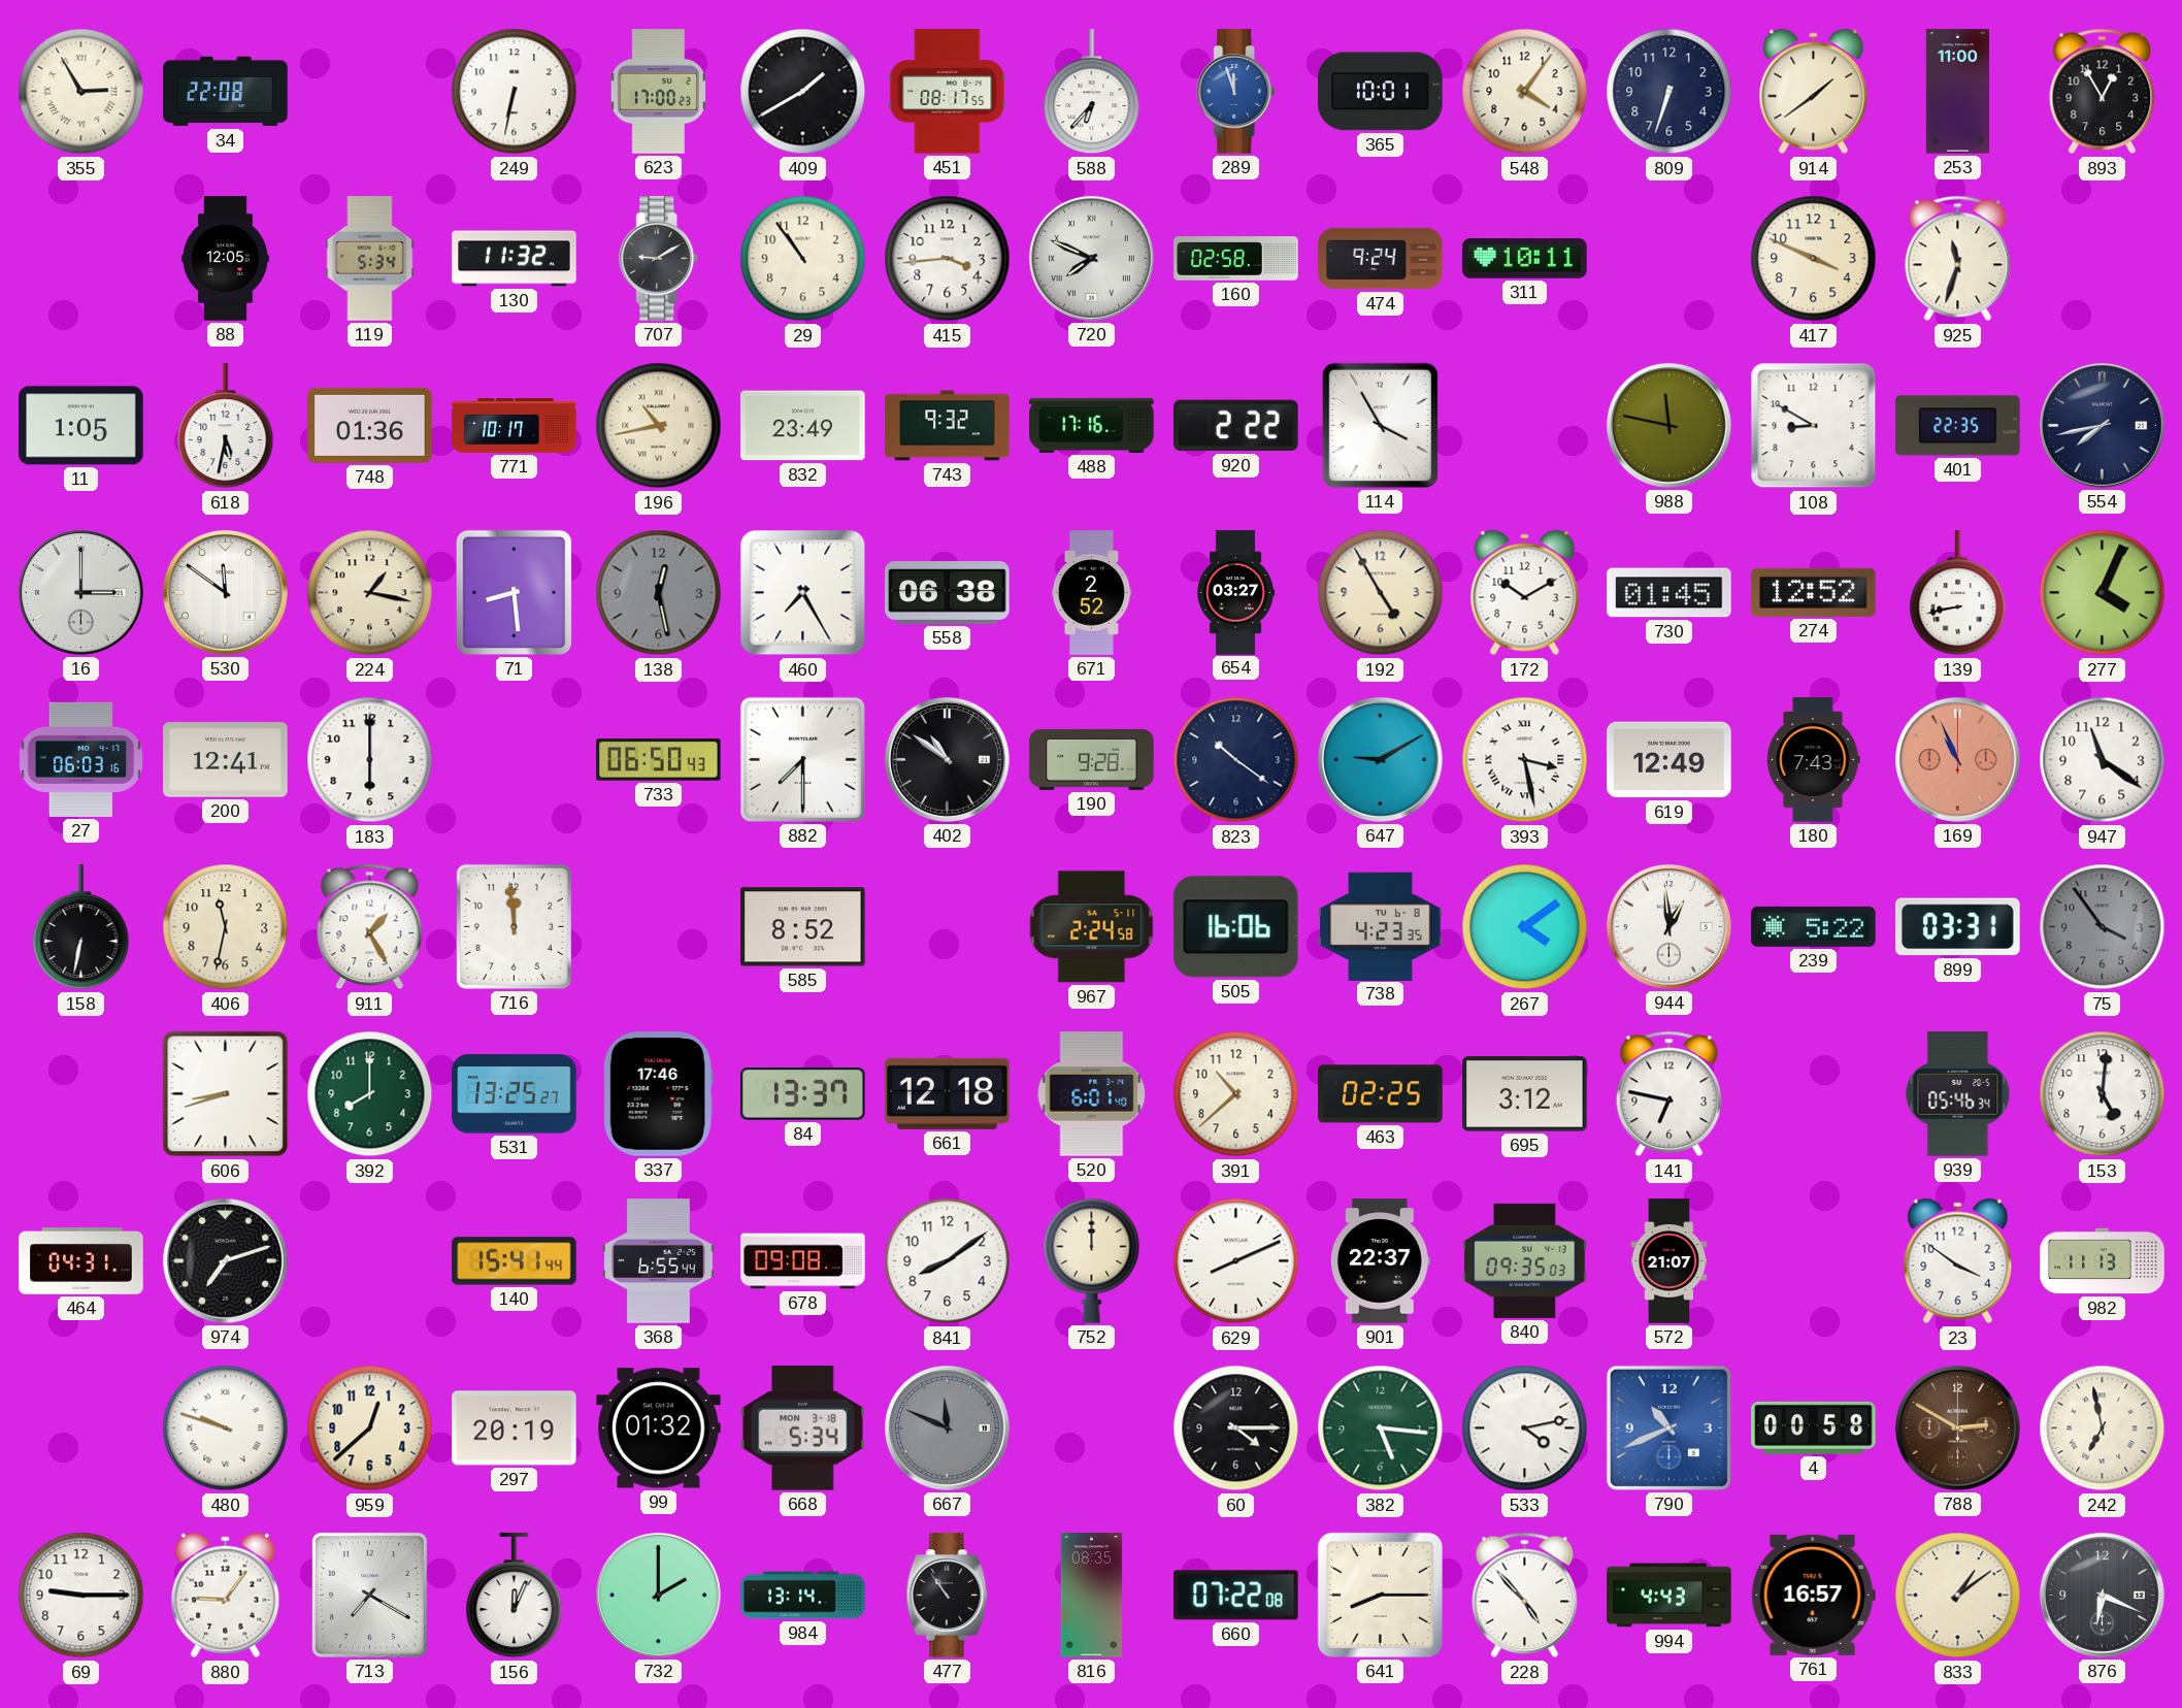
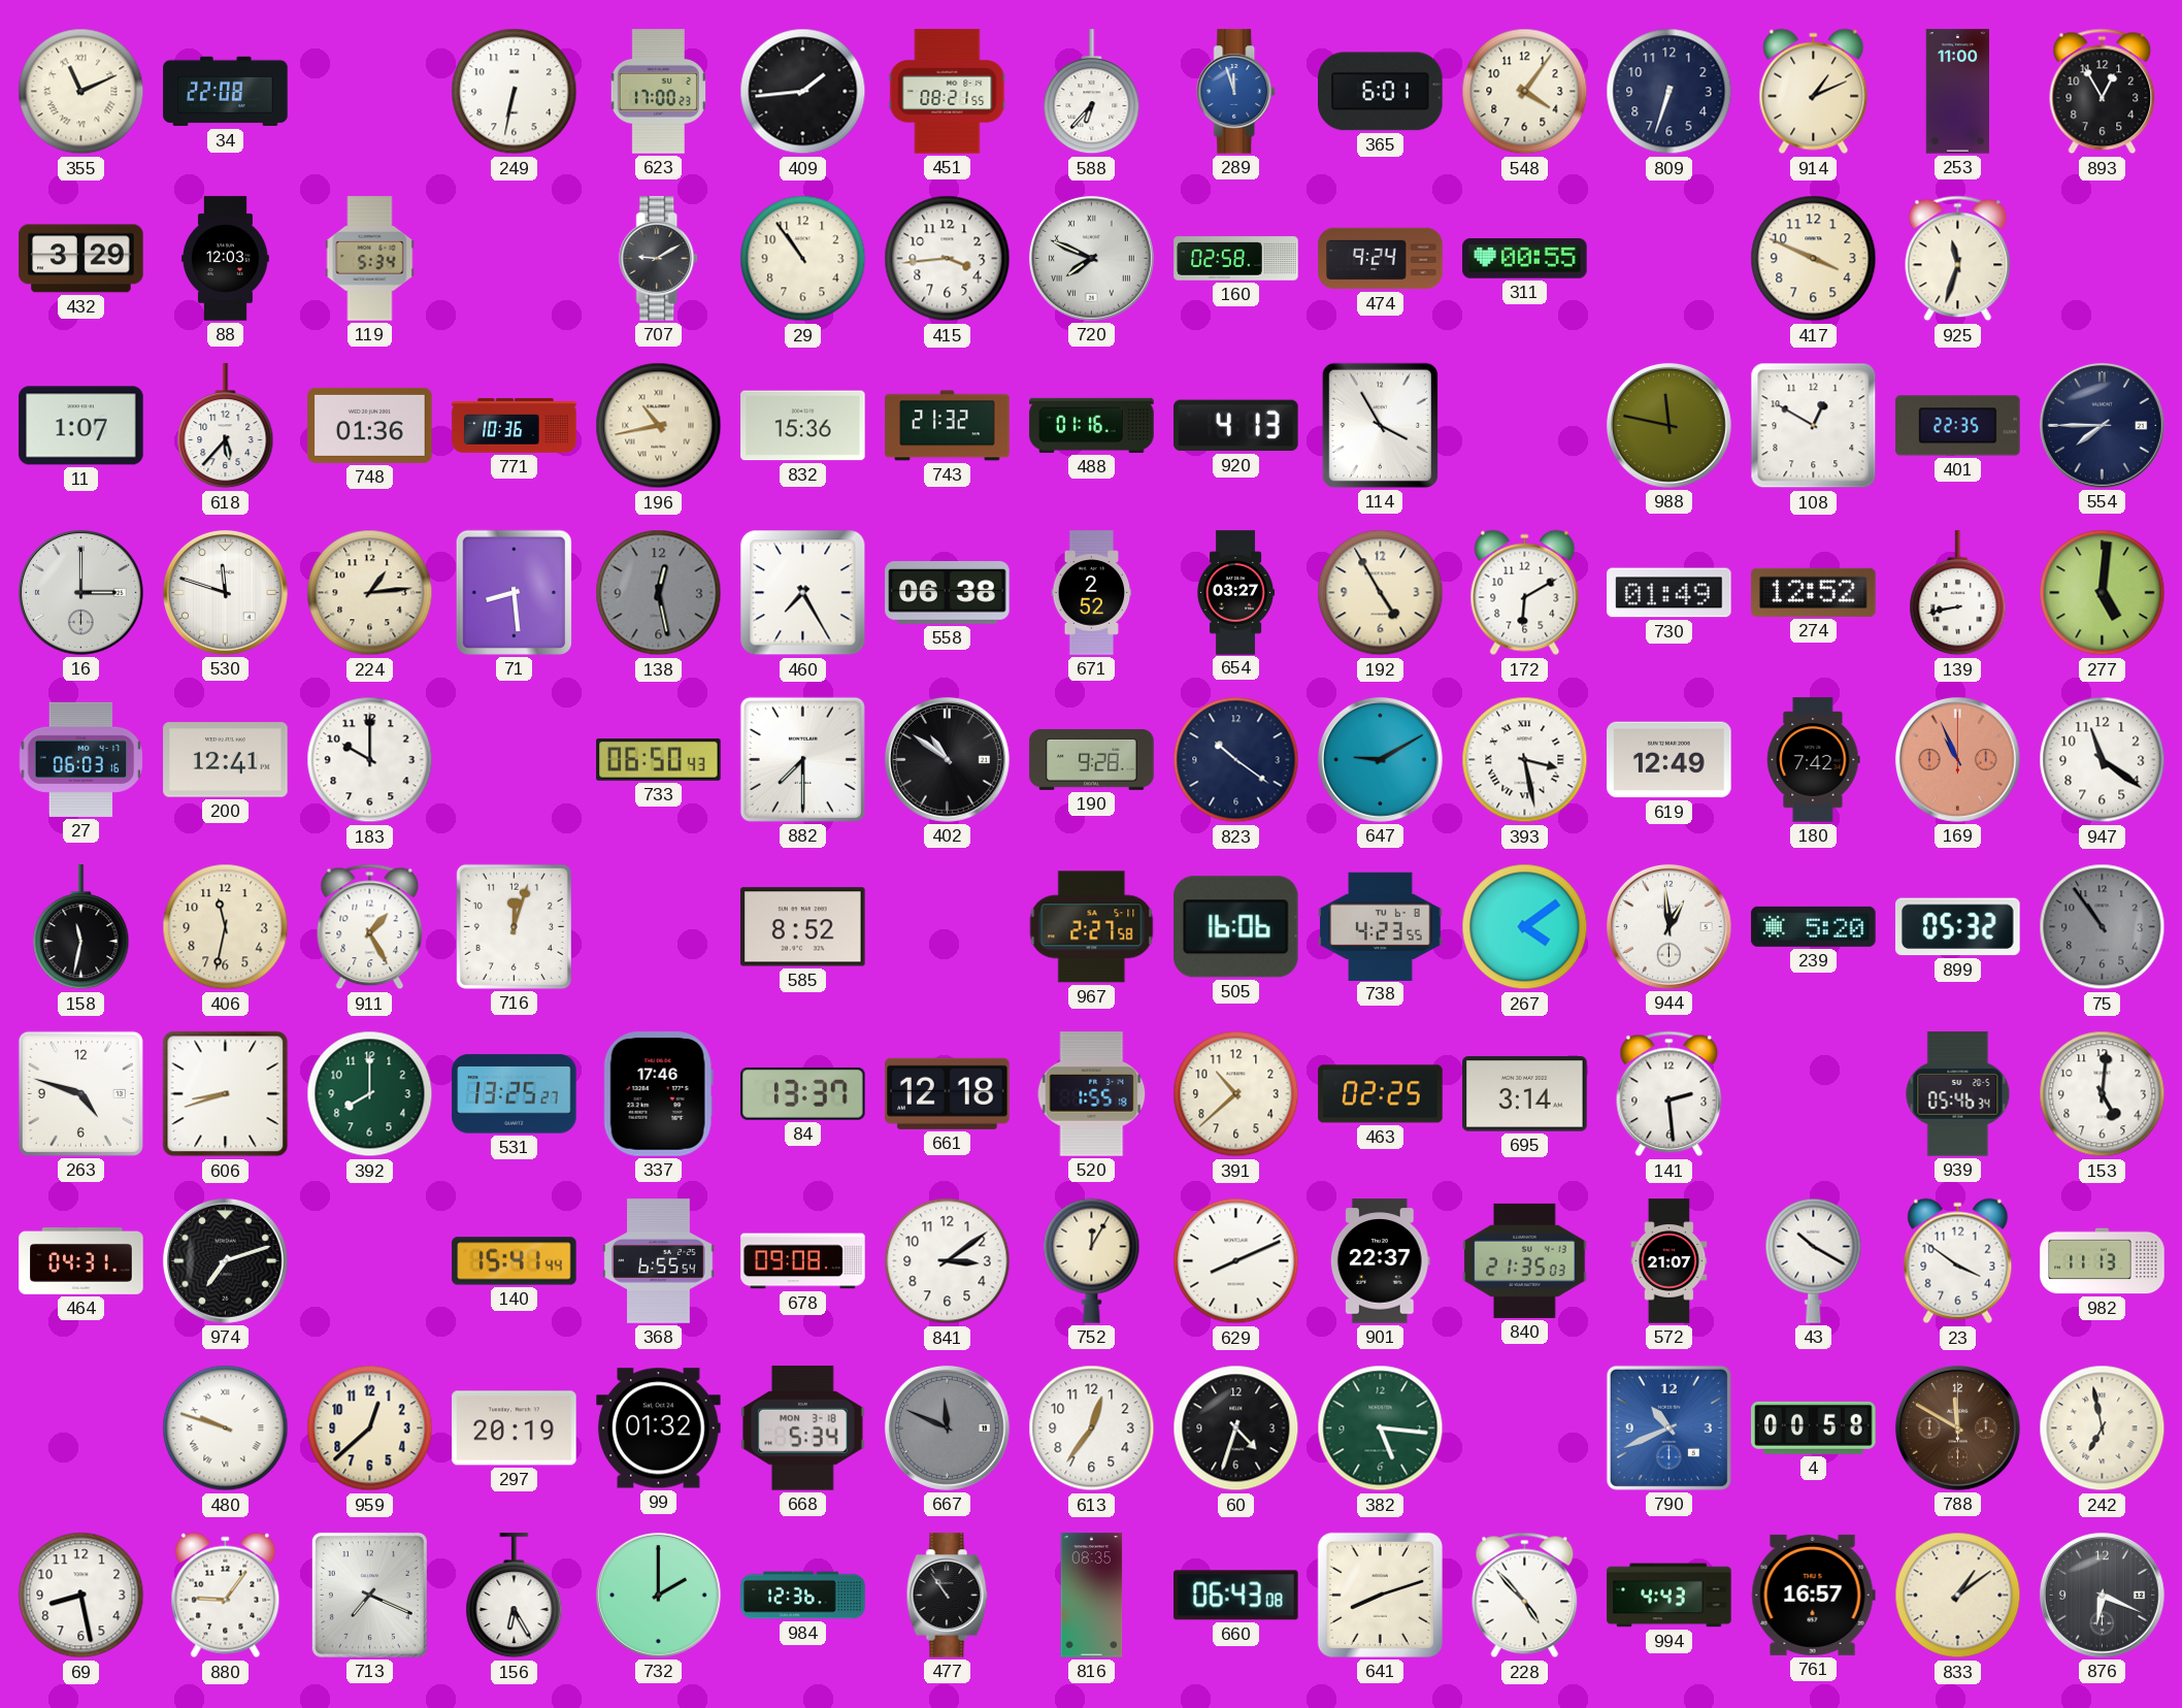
355: 2:55 -> 11:11 (81, 92)
409: 1:40 -> 1:44 (803, 92)
451: 08:17 -> 08:21 (948, 92)
365: 10:01 -> 6:01 (1381, 92)
914: 1:39 -> 1:11 (1814, 92)
432: none -> 3:29 (81, 259)
88: 12:05 -> 12:03 (226, 259)
130: 11:32 -> none (515, 259)
311: 10:11 -> 00:55 (1525, 259)
11: 1:05 -> 1:07 (81, 426)
618: 5:32 -> 5:37 (226, 426)
771: 10:17 -> 10:36 (515, 425)
832: 23:49 -> 15:36 (803, 426)
743: 9:32 -> 21:32 (948, 426)
488: 17:16 -> 01:16 (1092, 425)
920: 2:22 -> 4:13 (1236, 426)
108: 8:50 -> 12:50 (1814, 426)
554: 7:43 -> 7:45 (2102, 425)
530: 11:51 -> 11:48 (225, 592)
224: 1:17 -> 1:14 (370, 593)
172: 10:10 -> 6:10 (1525, 593)
730: 01:45 -> 01:49 (1669, 593)
277: 4:04 -> 5:01 (2103, 593)
183: 6:00 -> 10:00 (370, 760)
180: 7:43 -> 7:42 (1814, 760)
158: 6:32 -> 11:32 (81, 927)
716: 11:59 -> 12:03 (514, 926)
967: 2:24 -> 2:27 (1092, 927)
738: 4:23:35 -> 4:23:55 (1381, 926)
239: 5:22 -> 5:20 (1814, 926)
899: 03:31 -> 05:32 (1958, 927)
75: 3:54 -> 10:54 (2103, 927)
263: none -> 4:48 (80, 1093)
520: 6:01 -> 1:55 (1092, 1094)
695: 3:12 -> 3:14 (1525, 1094)
141: 6:47 -> 2:29 (1669, 1094)
368: 6:55:44 -> 6:55:54 (659, 1261)
841: 8:09 -> 3:09 (948, 1261)
752: 12:00 -> 12:05 (1092, 1260)
840: 09:35 -> 21:35 (1525, 1260)
43: none -> 10:20 (1814, 1260)
613: none -> 12:36 (1092, 1428)
60: 4:15 -> 4:33 (1236, 1428)
533: 4:13 -> none (1525, 1428)
788: 2:50 -> 11:50 (1957, 1427)
69: 9:15 -> 8:28 (81, 1596)
713: 7:20 -> 7:19 (369, 1595)
156: 12:04 -> 6:25 (515, 1596)
984: 13:14 -> 12:36 (803, 1596)
660: 07:22 -> 06:43 (1236, 1596)
641: 8:15 -> 8:12 (1380, 1595)
